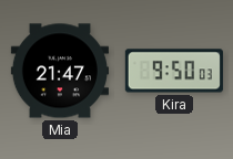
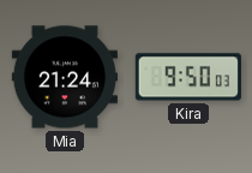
Mia: 21:47 -> 21:24 (65, 77)
